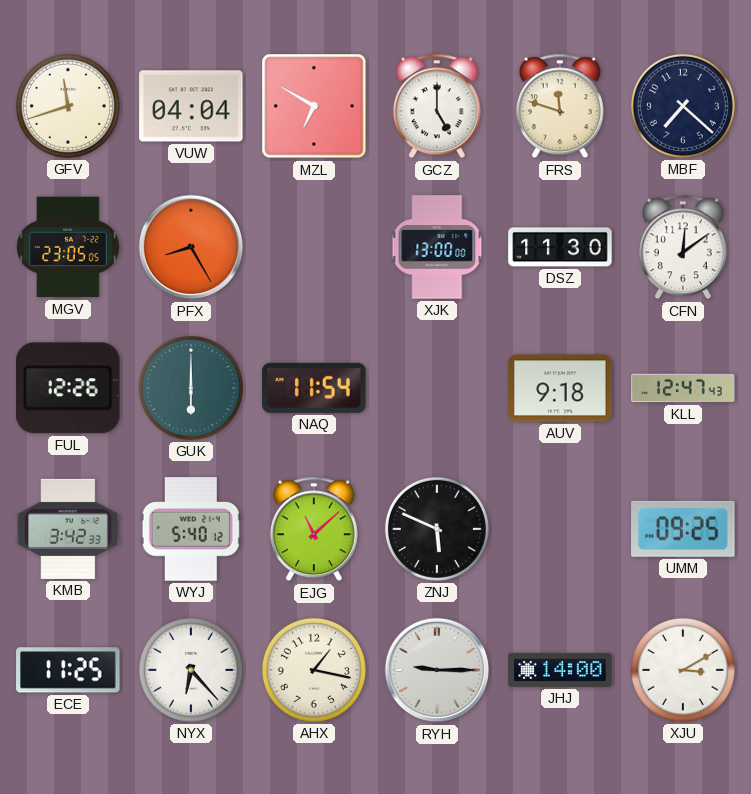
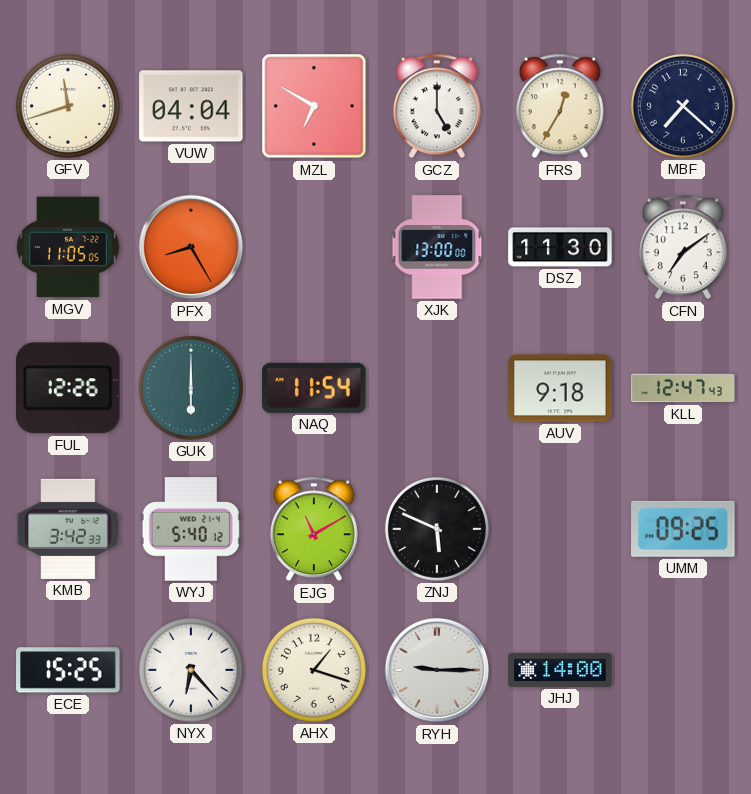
FRS: 11:48 -> 12:35 (560, 106)
MGV: 23:05 -> 11:05 (69, 247)
CFN: 12:09 -> 7:09 (683, 247)
EJG: 11:08 -> 11:10 (314, 529)
ECE: 11:25 -> 15:25 (68, 670)
AHX: 1:17 -> 1:18 (314, 670)
XJU: 3:10 -> none (683, 670)
